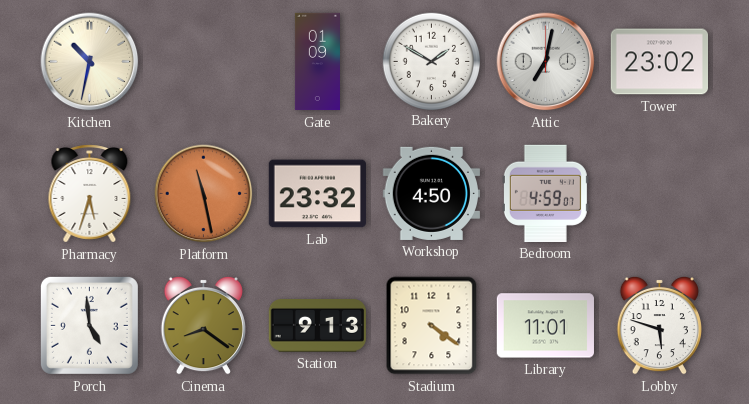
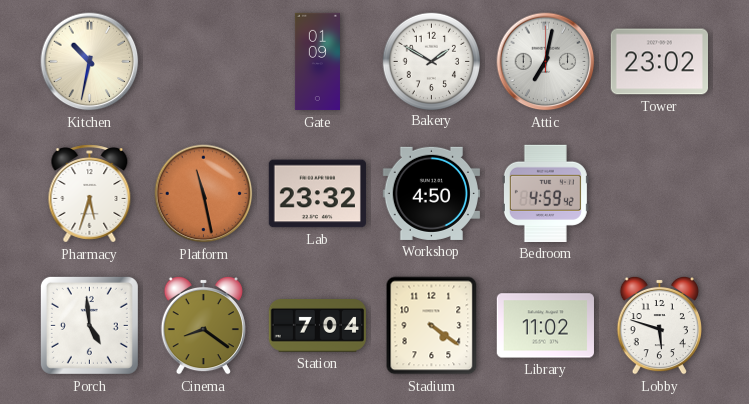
Bedroom: 4:59:07 -> 4:59:42 (545, 193)
Station: 9:13 -> 7:04 (317, 326)
Library: 11:01 -> 11:02 (545, 326)
